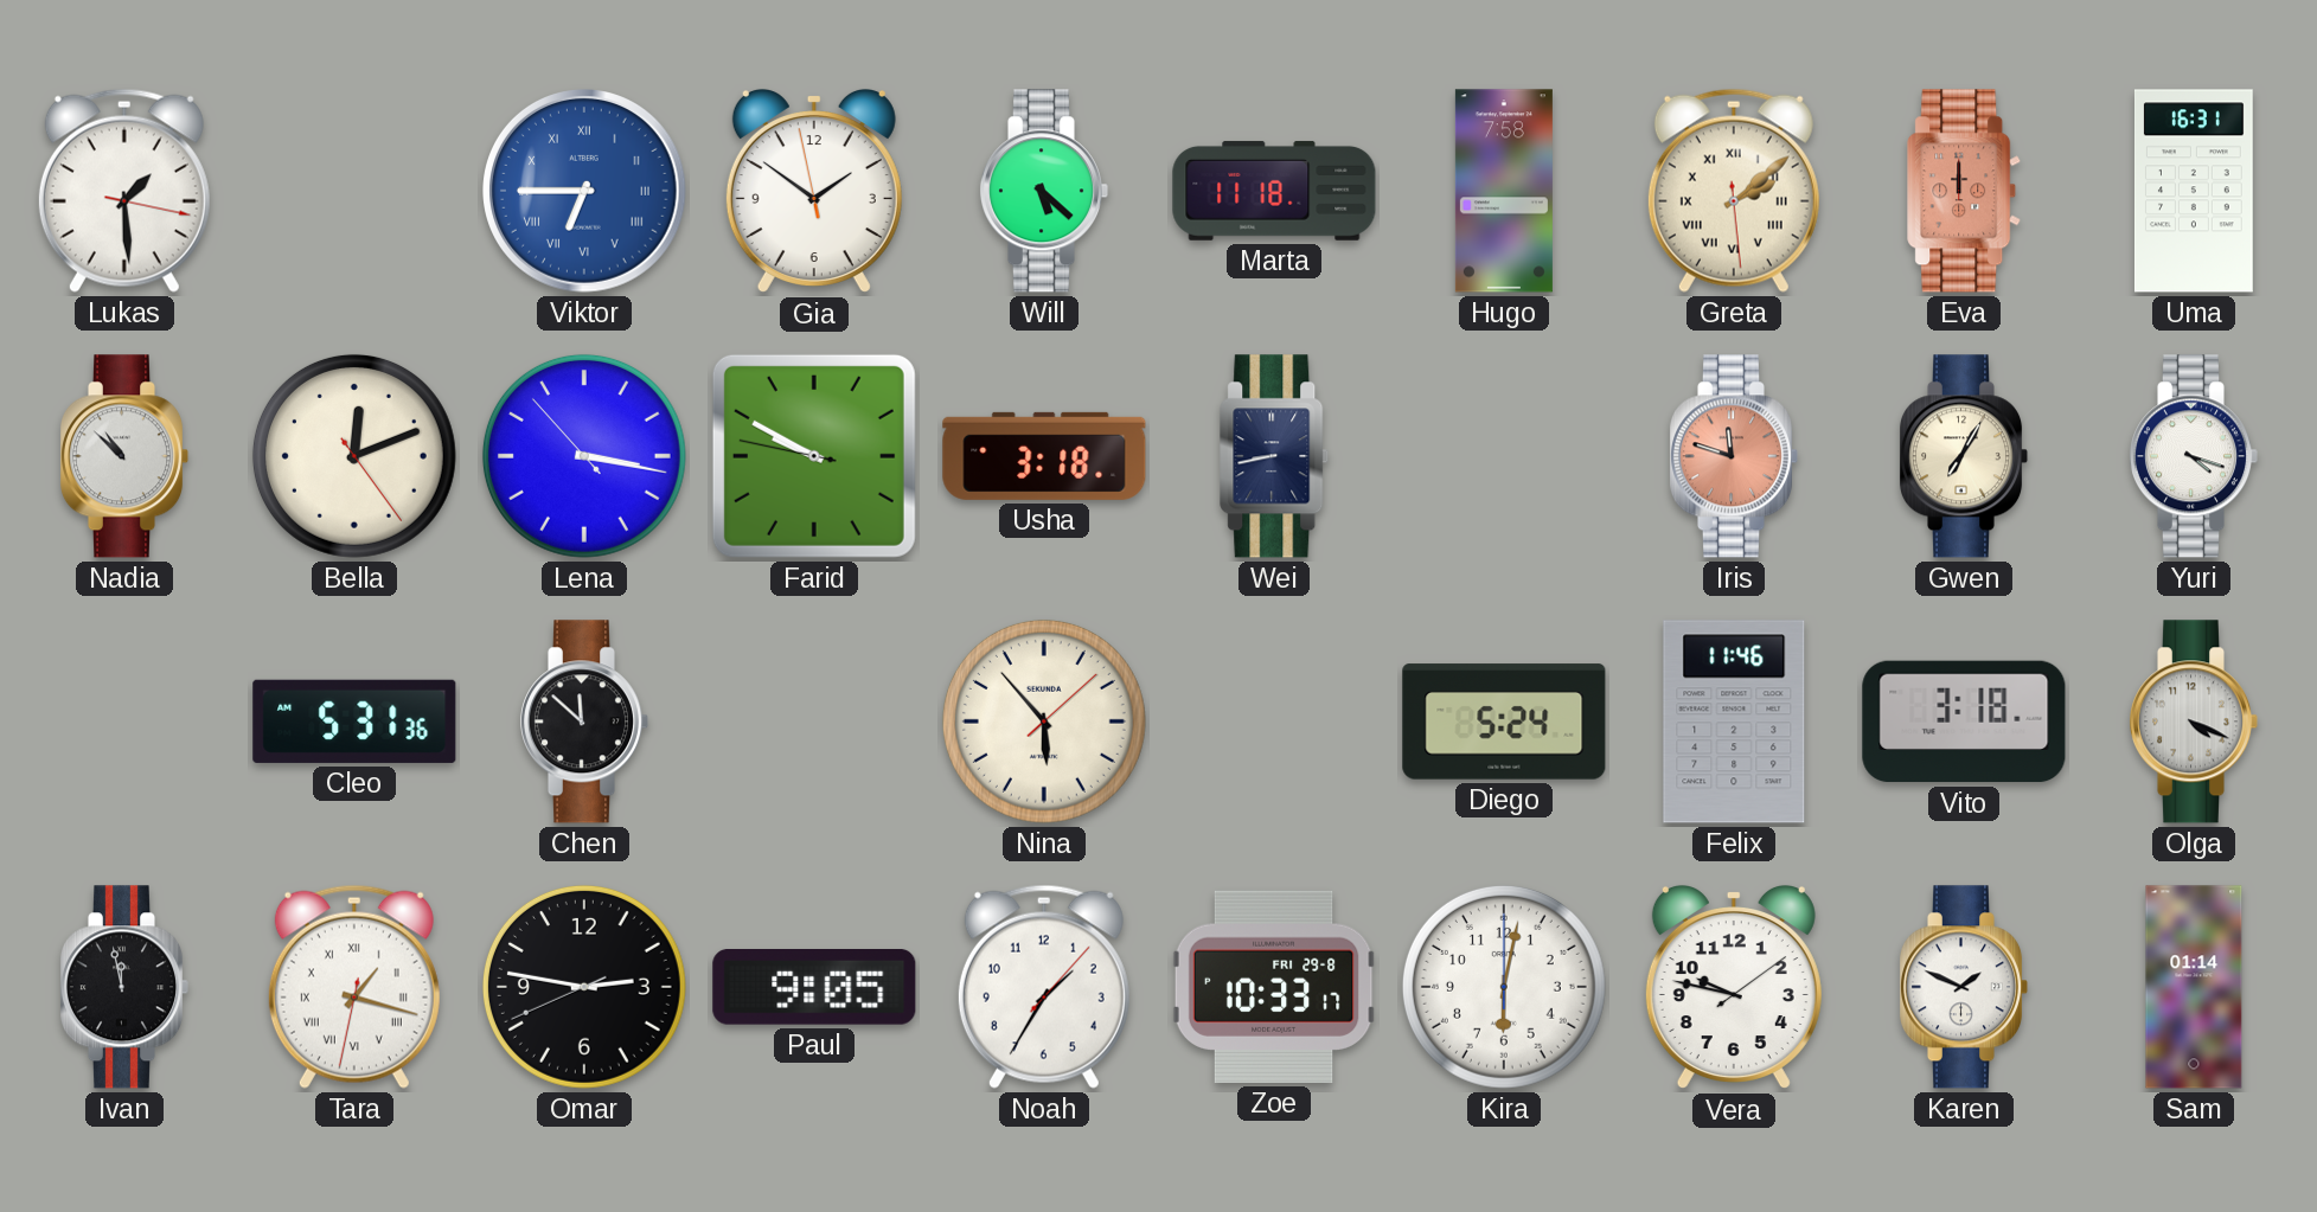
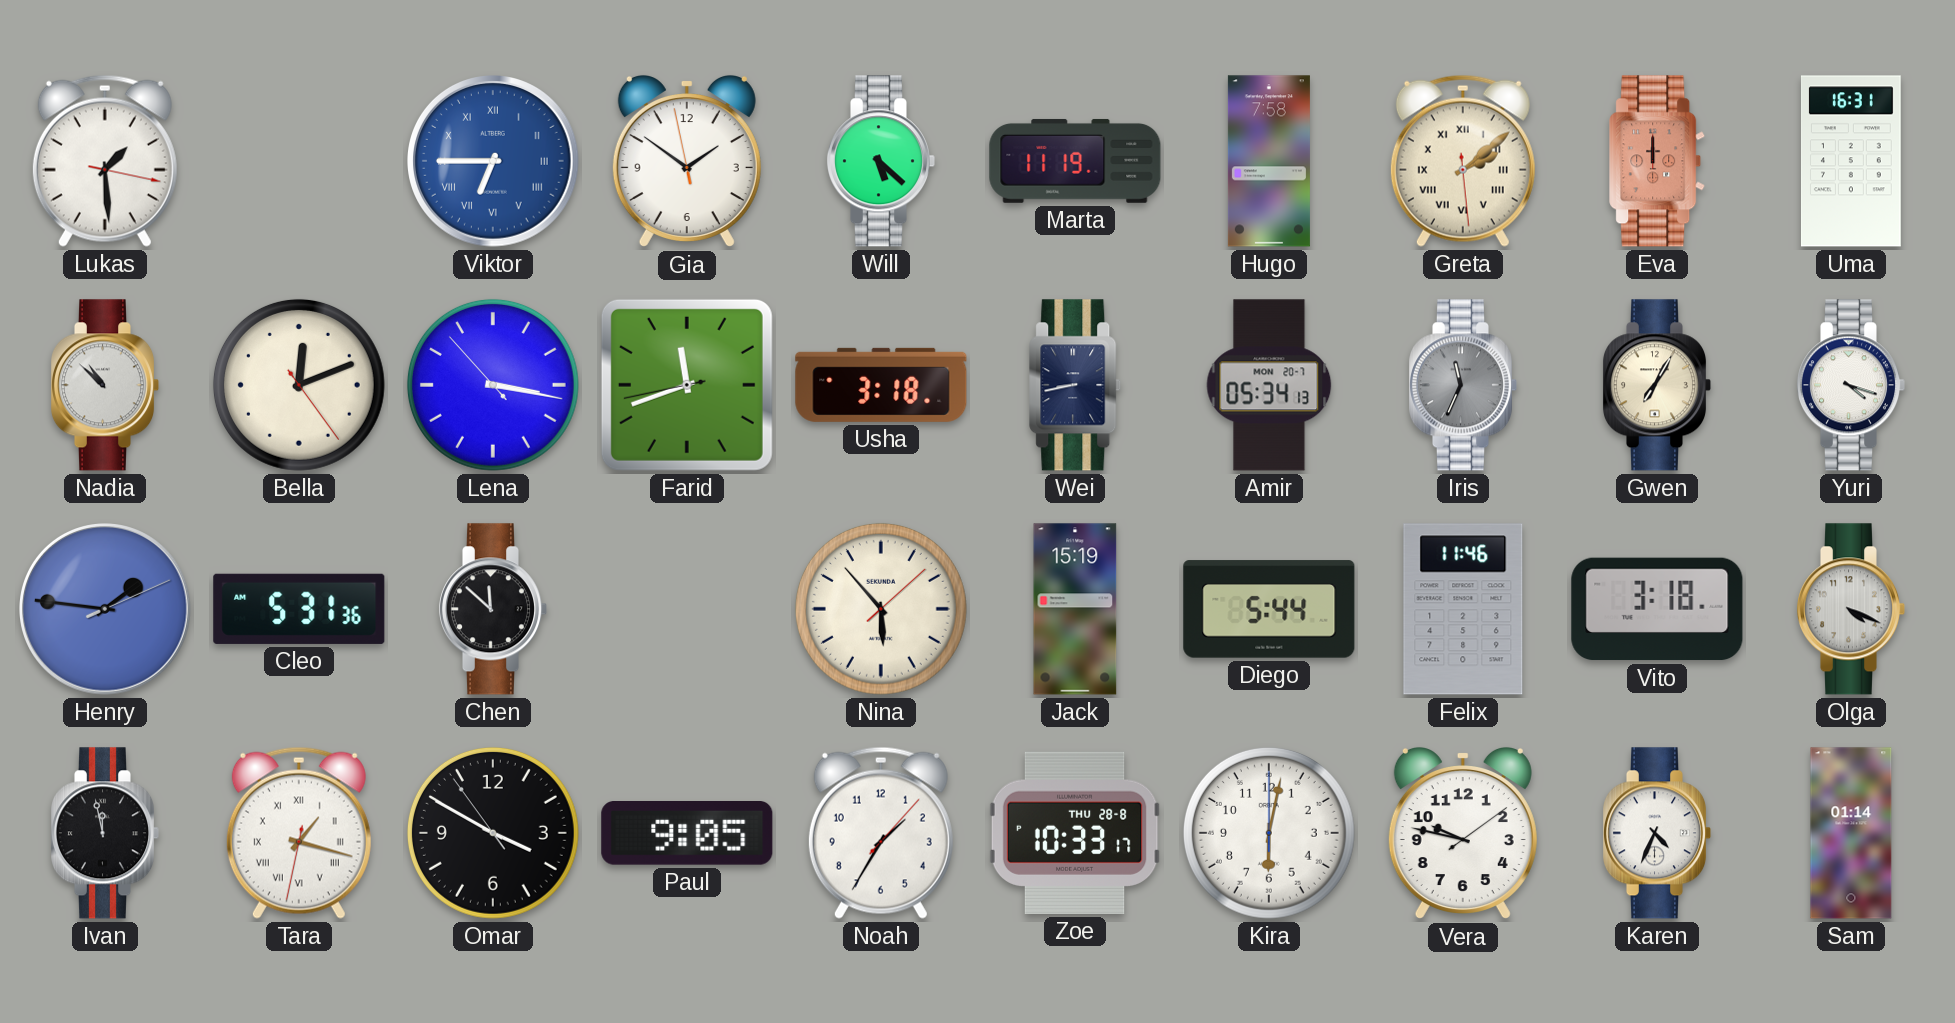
Marta: 11:18 -> 11:19 (1075, 161)
Farid: 9:49 -> 11:41 (687, 385)
Amir: none -> 05:34 (1269, 385)
Iris: 11:48 -> 11:34 (1463, 385)
Iris dial: salmon -> grey (1463, 385)
Henry: none -> 1:46 (106, 610)
Jack: none -> 15:19 (1075, 609)
Diego: 5:24 -> 5:44 (1269, 609)
Omar: 2:46 -> 3:49 (493, 833)
Zoe date: FRI 29-8 -> THU 28-8 (1075, 833)
Karen: 1:49 -> 4:34 (1657, 833)
